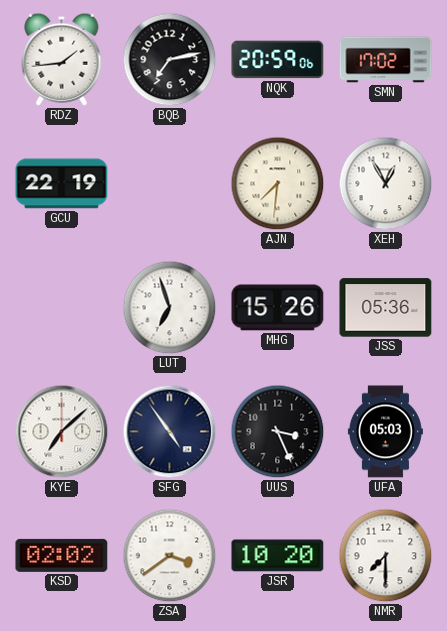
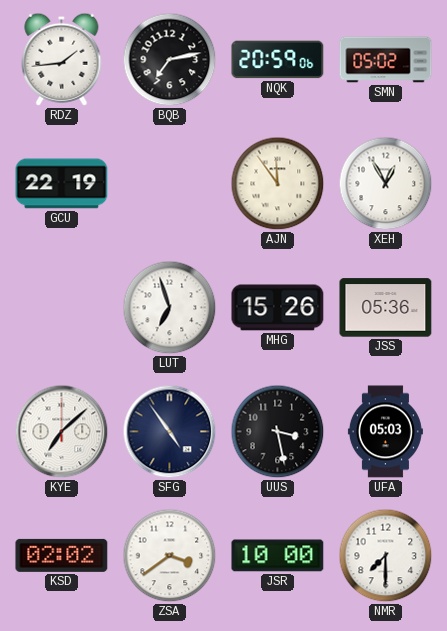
SMN: 17:02 -> 05:02 (386, 60)
AJN: 7:31 -> 11:54 (278, 184)
UUS: 3:26 -> 3:28 (278, 432)
JSR: 10:20 -> 10:00 (278, 556)
